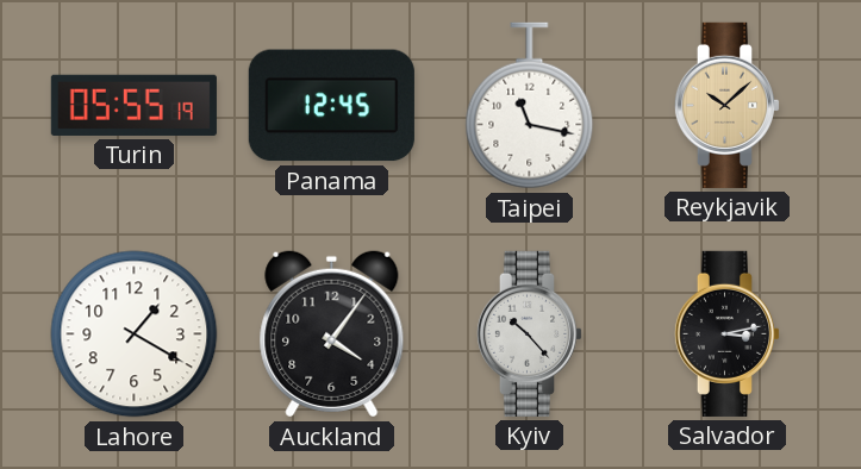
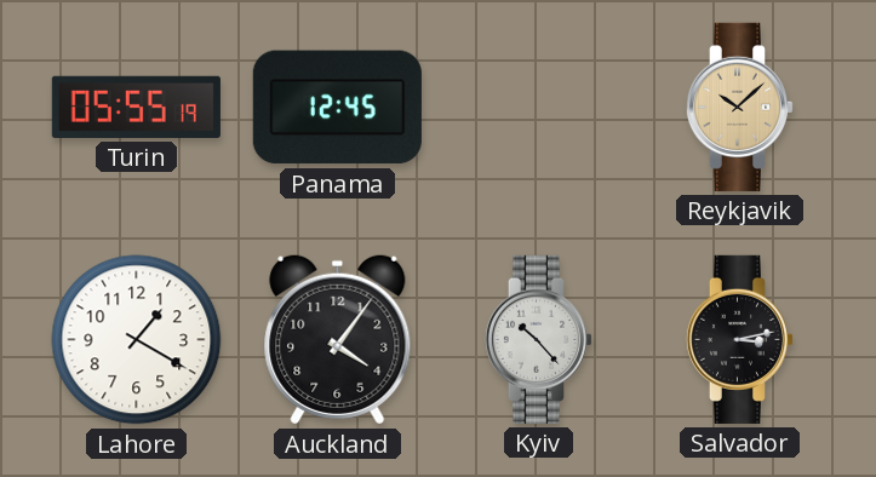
Taipei: 11:17 -> none (530, 106)
